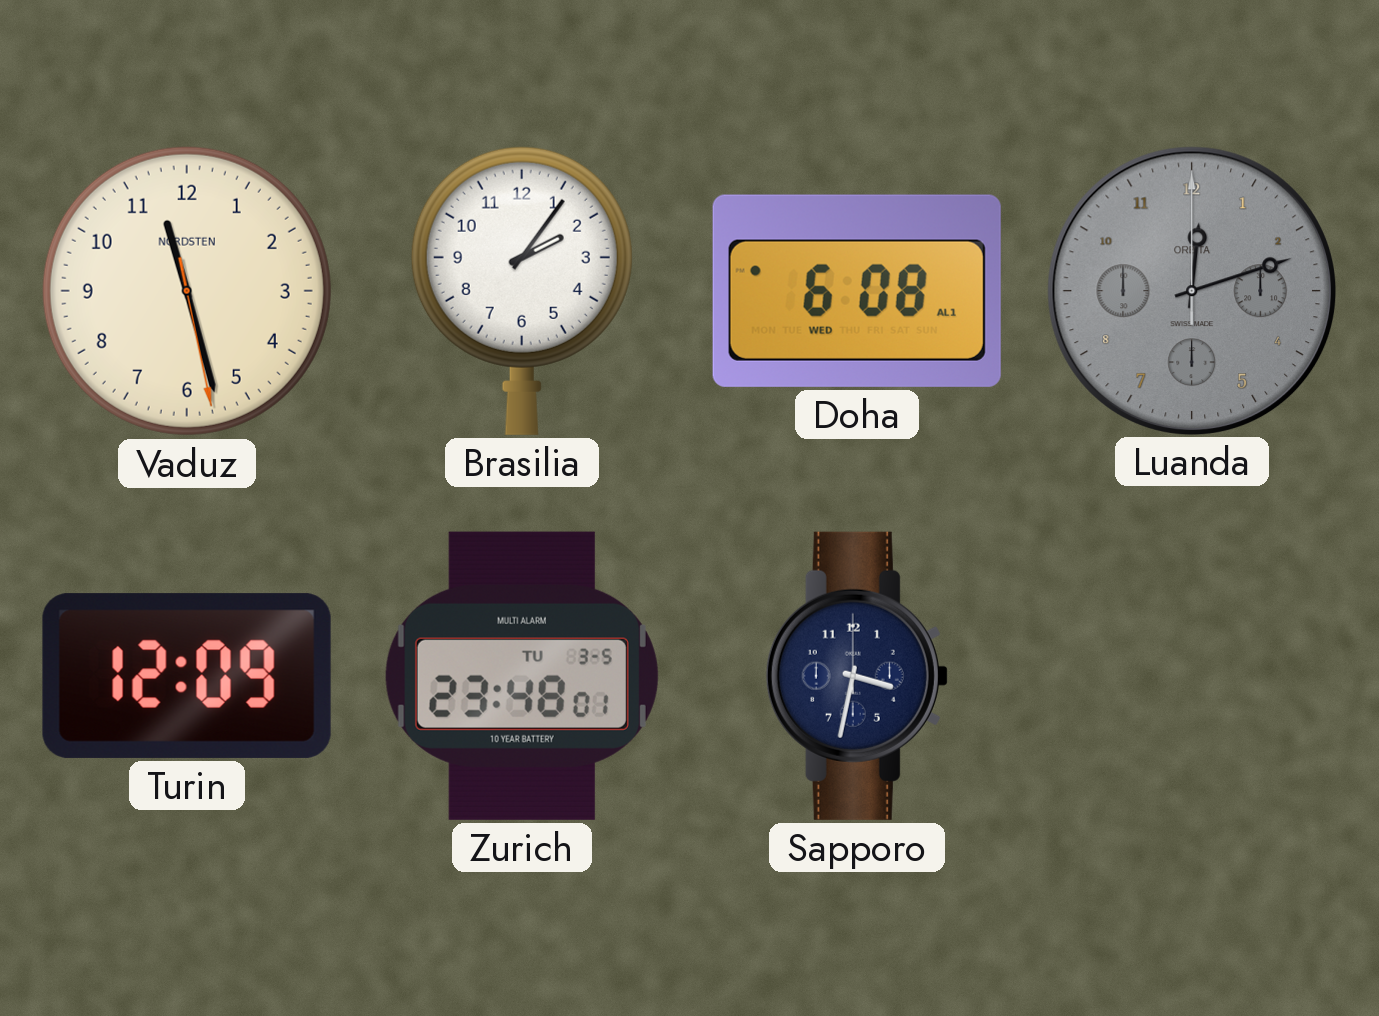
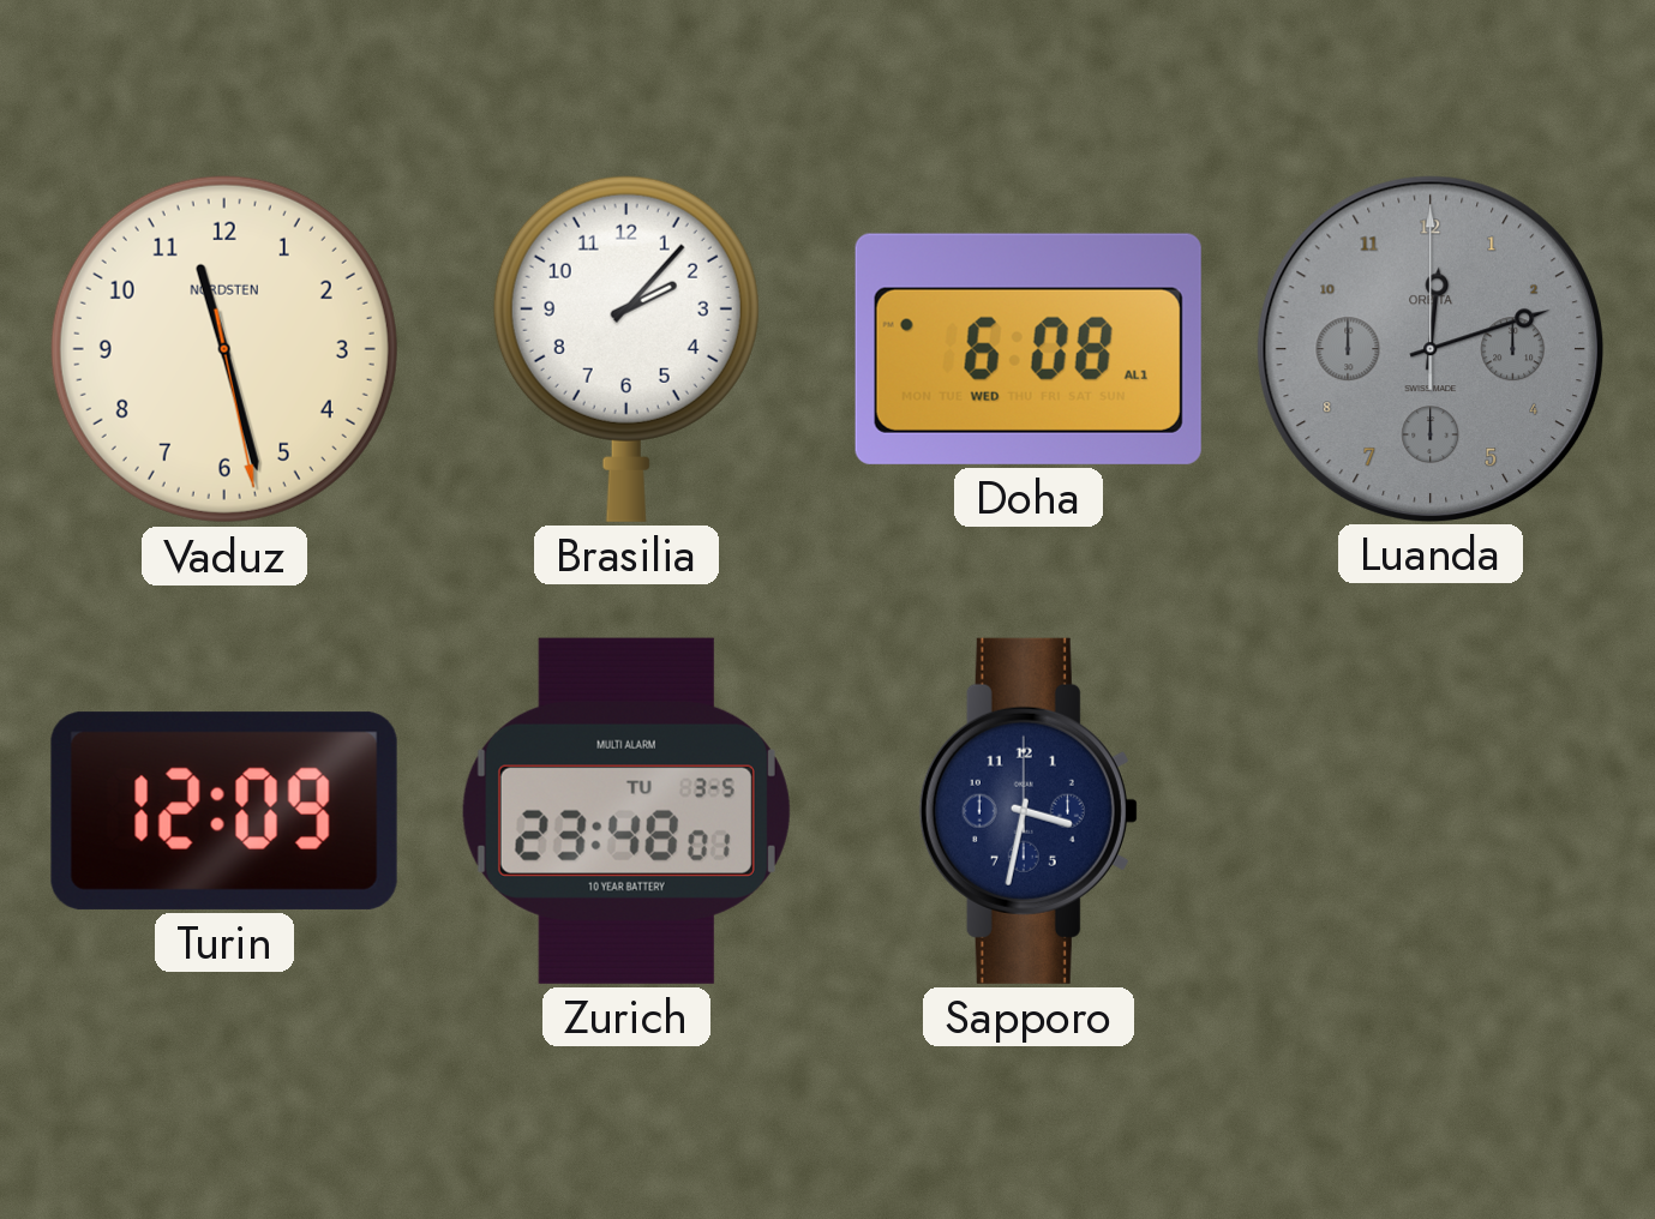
Brasilia: 2:06 -> 2:07 (626, 348)
